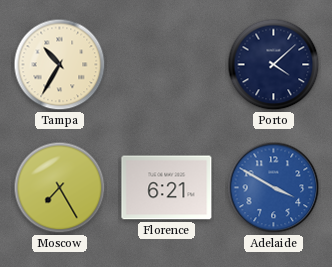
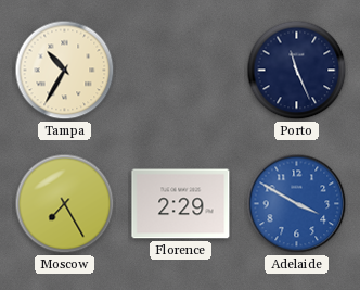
Porto: 4:08 -> 11:26 (297, 71)
Florence: 6:21 -> 2:29 (181, 204)
